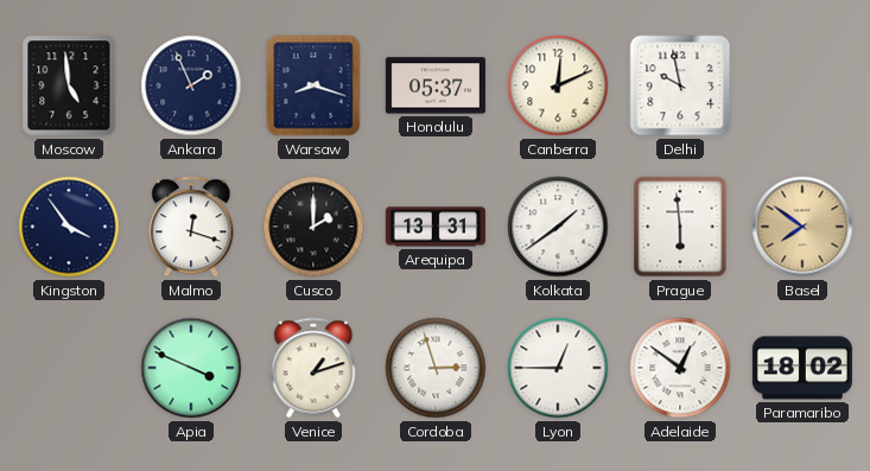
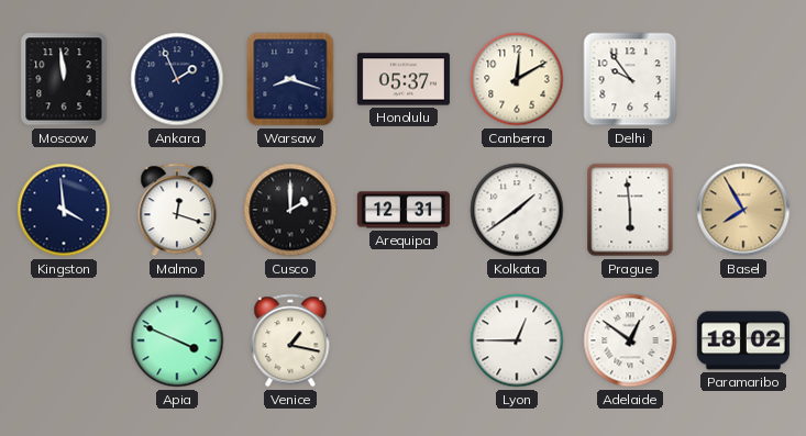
Moscow: 4:59 -> 11:59 (64, 79)
Canberra: 12:11 -> 12:10 (517, 79)
Delhi: 9:58 -> 9:54 (630, 79)
Kingston: 3:54 -> 3:59 (64, 210)
Arequipa: 13:31 -> 12:31 (404, 210)
Basel: 7:51 -> 7:55 (743, 210)
Venice: 1:12 -> 1:17 (290, 340)
Cordoba: 2:57 -> none (436, 368)
